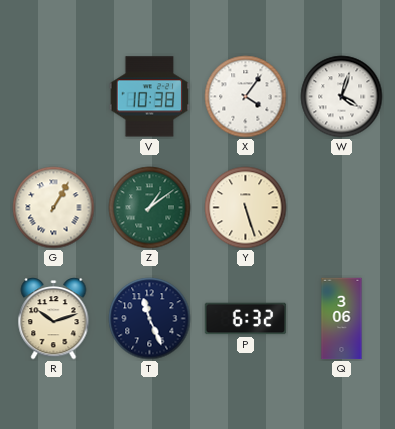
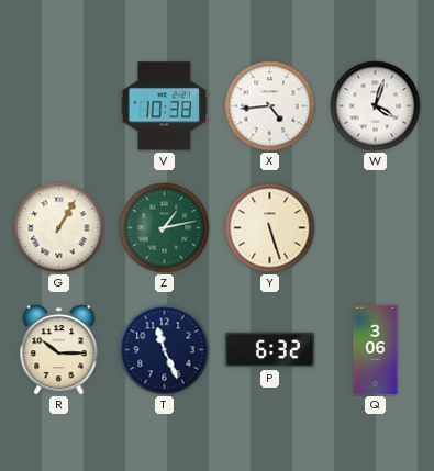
X: 4:06 -> 4:44 (270, 106)
Z: 1:09 -> 1:13 (165, 228)
R: 10:12 -> 10:15 (59, 350)
